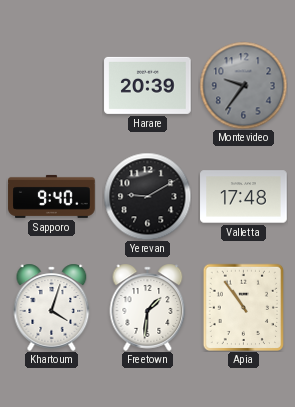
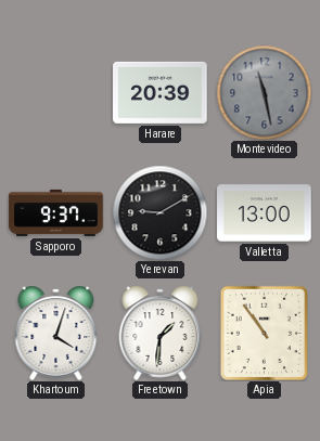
Montevideo: 9:36 -> 11:28 (264, 92)
Sapporo: 9:40 -> 9:37 (56, 212)
Valletta: 17:48 -> 13:00 (265, 213)
